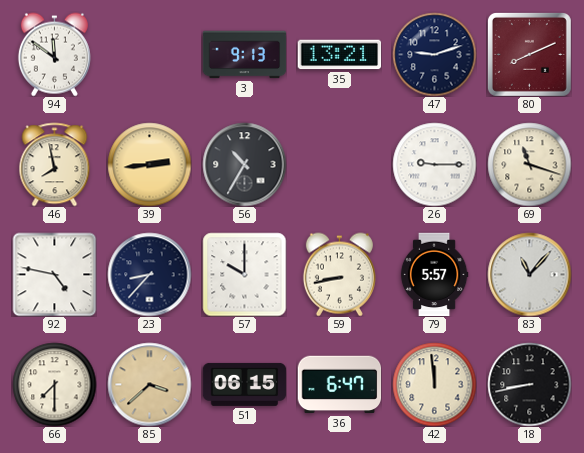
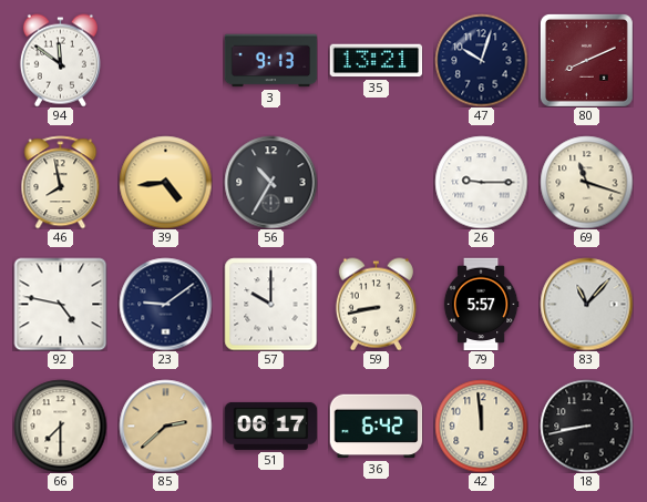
47: 9:12 -> 10:03 (481, 60)
39: 2:44 -> 4:44 (165, 182)
23: 8:37 -> 9:09 (165, 304)
85: 3:38 -> 2:38 (165, 426)
51: 06:15 -> 06:17 (270, 426)
36: 6:47 -> 6:42 (376, 427)
